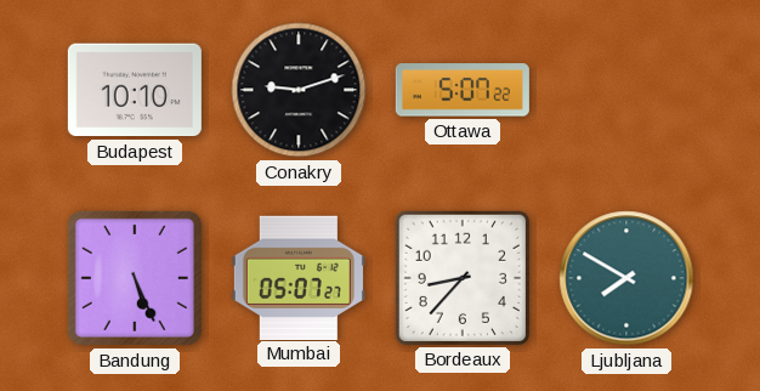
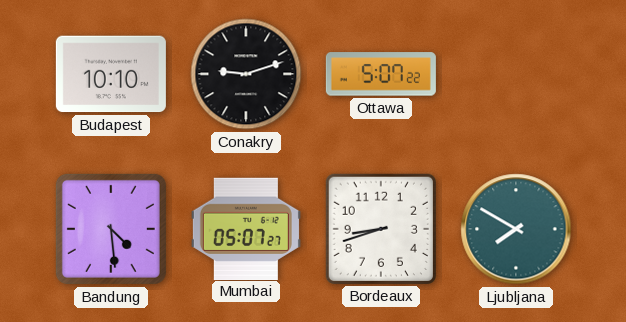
Bandung: 5:26 -> 4:29 (111, 229)
Bordeaux: 8:37 -> 8:42 (381, 229)
